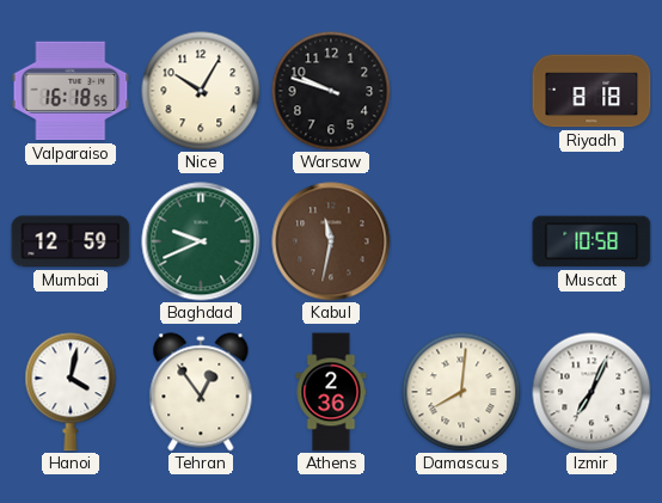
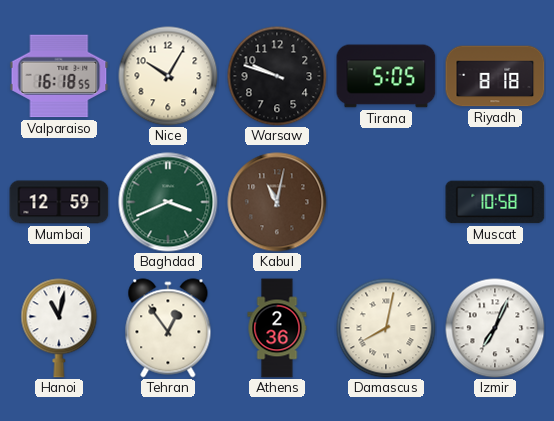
Tirana: none -> 5:05 (386, 76)
Baghdad: 9:41 -> 3:41 (168, 202)
Kabul: 11:32 -> 11:02 (277, 202)
Hanoi: 4:02 -> 11:02 (59, 328)
Damascus: 8:01 -> 8:02 (386, 328)
